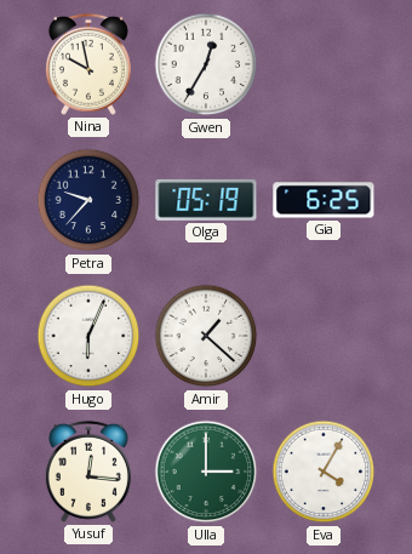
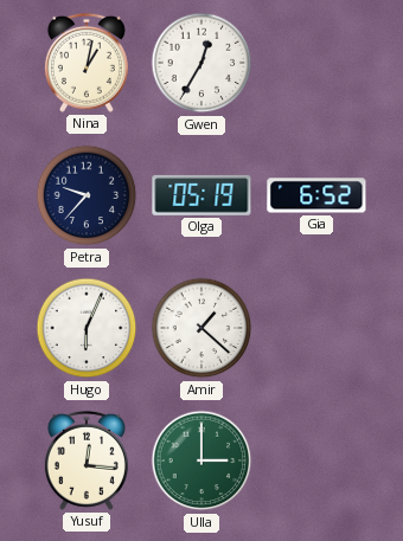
Nina: 9:58 -> 1:02 (87, 63)
Gia: 6:25 -> 6:52 (316, 195)
Eva: 4:05 -> none (324, 472)
